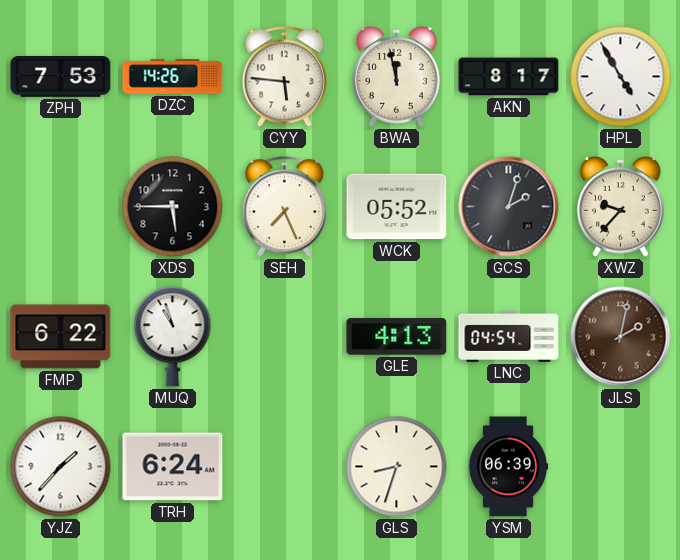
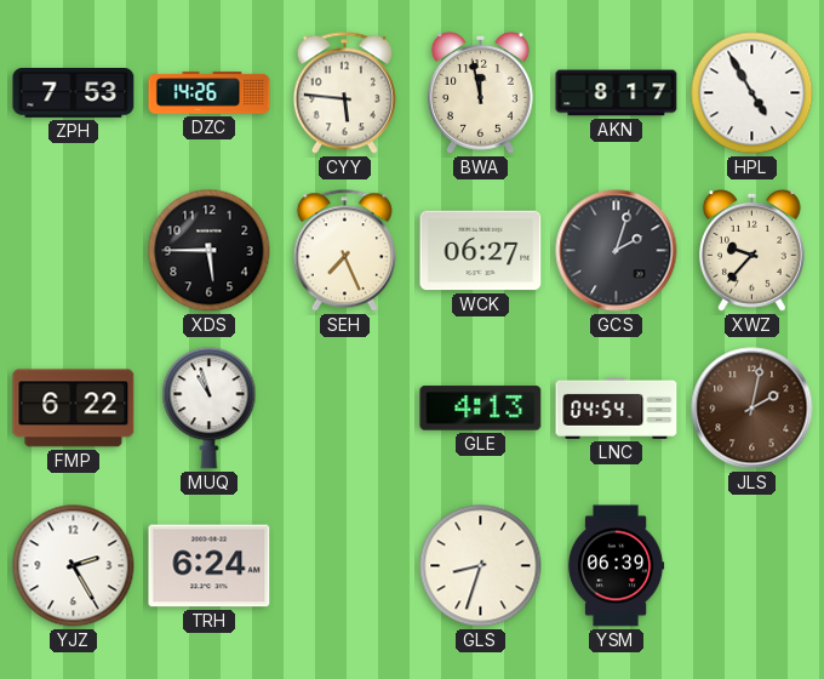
WCK: 05:52 -> 06:27 (481, 251)
YJZ: 1:37 -> 2:25 (74, 566)
